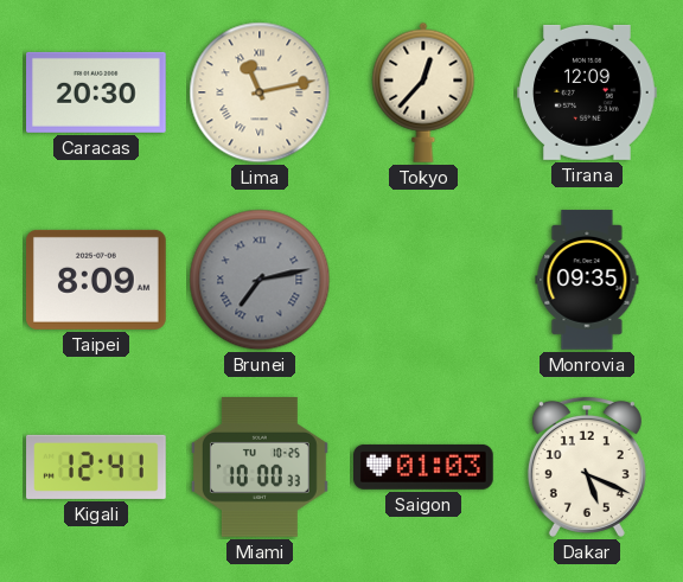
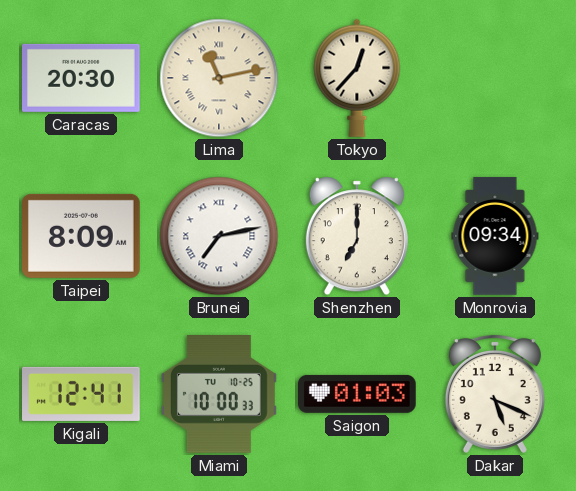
Tirana: 12:09 -> none (587, 92)
Brunei dial: grey -> white (219, 236)
Shenzhen: none -> 7:00 (357, 236)
Monrovia: 09:35 -> 09:34 (495, 236)
